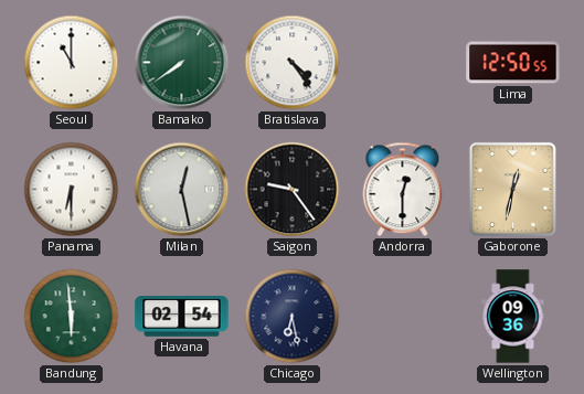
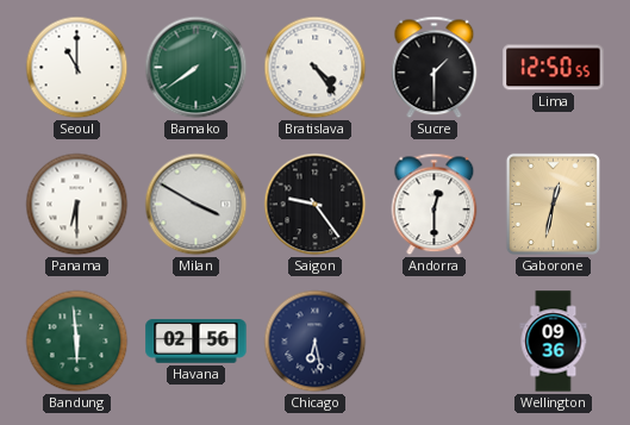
Sucre: none -> 1:30 (435, 68)
Milan: 12:28 -> 3:50 (197, 205)
Havana: 02:54 -> 02:56 (197, 342)
